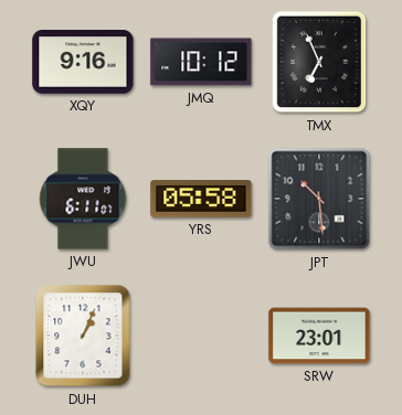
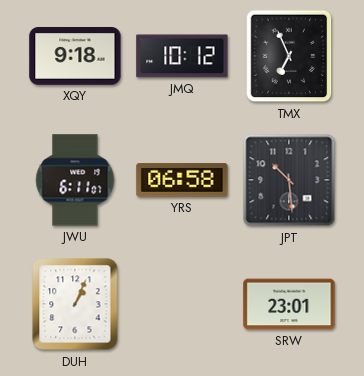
XQY: 9:16 -> 9:18 (75, 56)
YRS: 05:58 -> 06:58 (182, 180)
